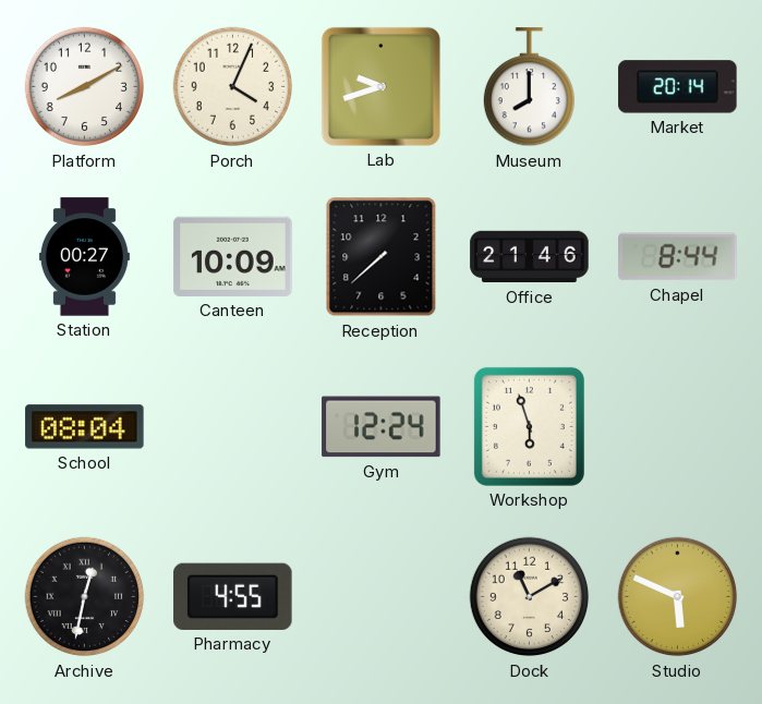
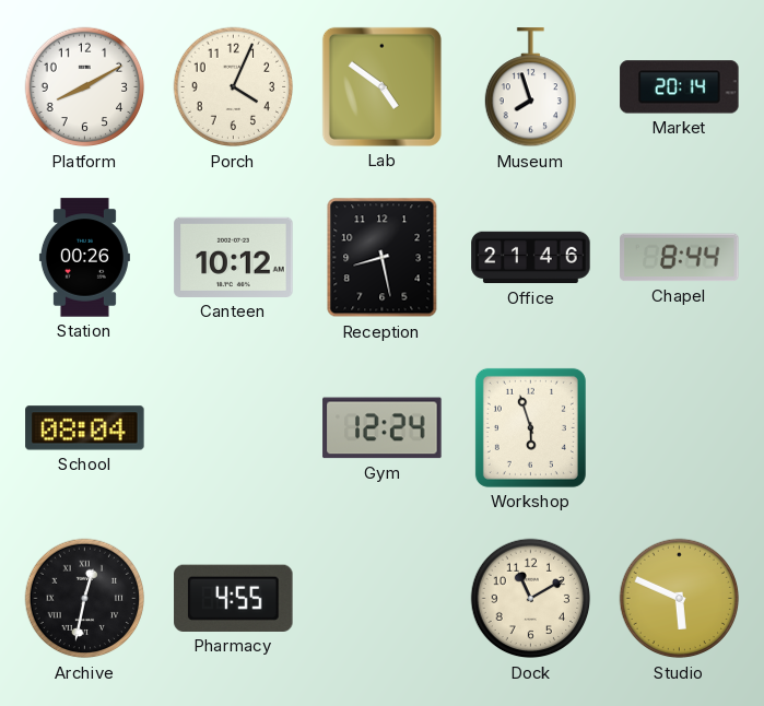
Lab: 9:42 -> 4:51 (381, 86)
Museum: 8:00 -> 7:57 (530, 87)
Station: 00:27 -> 00:26 (84, 258)
Canteen: 10:09 -> 10:12 (234, 257)
Reception: 7:38 -> 8:28 (383, 258)
